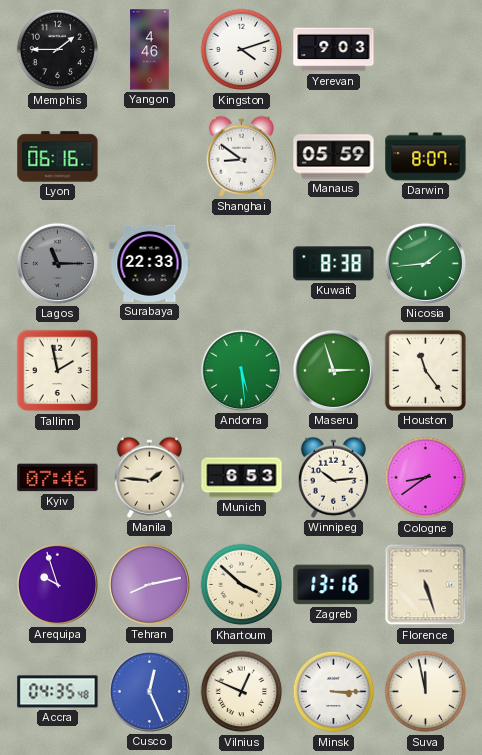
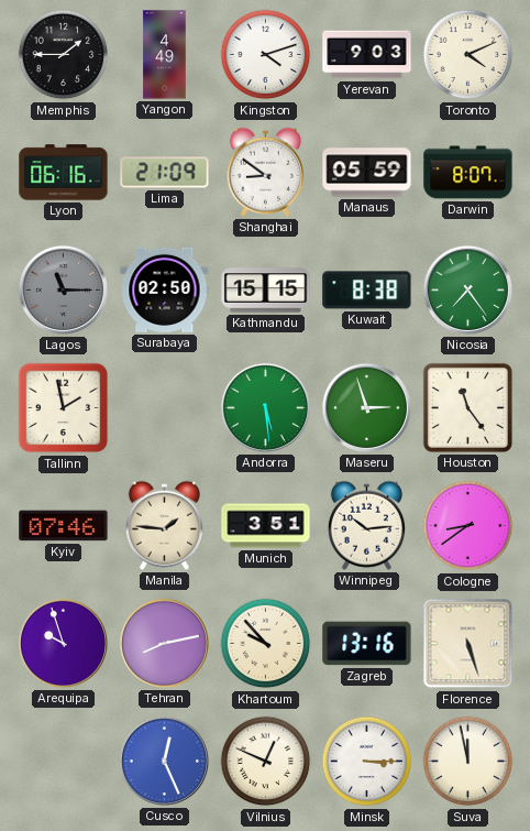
Yangon: 4:46 -> 4:49 (165, 55)
Toronto: none -> 4:11 (468, 55)
Lima: none -> 21:09 (165, 173)
Surabaya: 22:33 -> 02:50 (165, 289)
Kathmandu: none -> 15:15 (266, 291)
Nicosia: 1:44 -> 7:24 (467, 289)
Munich: 6:53 -> 3:51 (266, 526)
Khartoum: 3:52 -> 9:53 (266, 644)
Accra: 04:35 -> none (58, 692)
